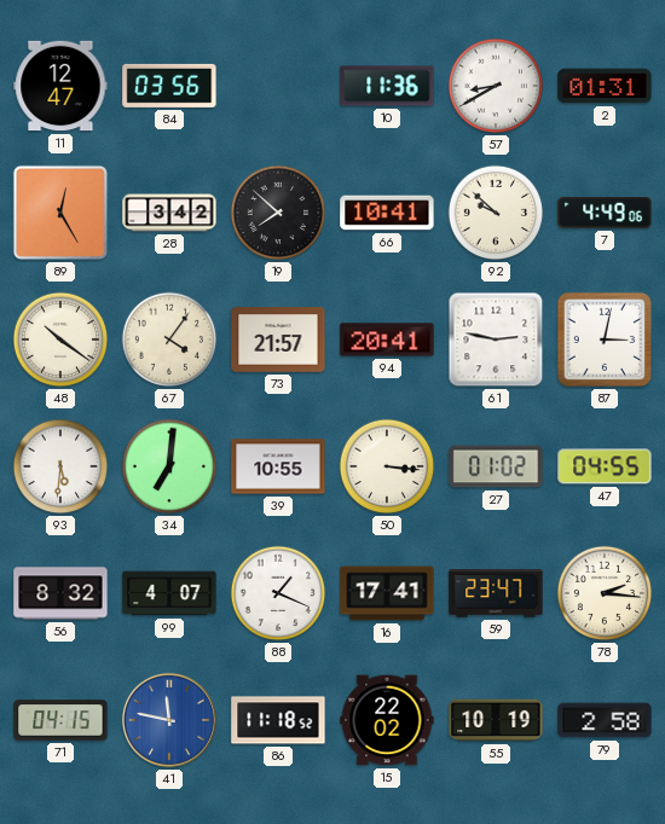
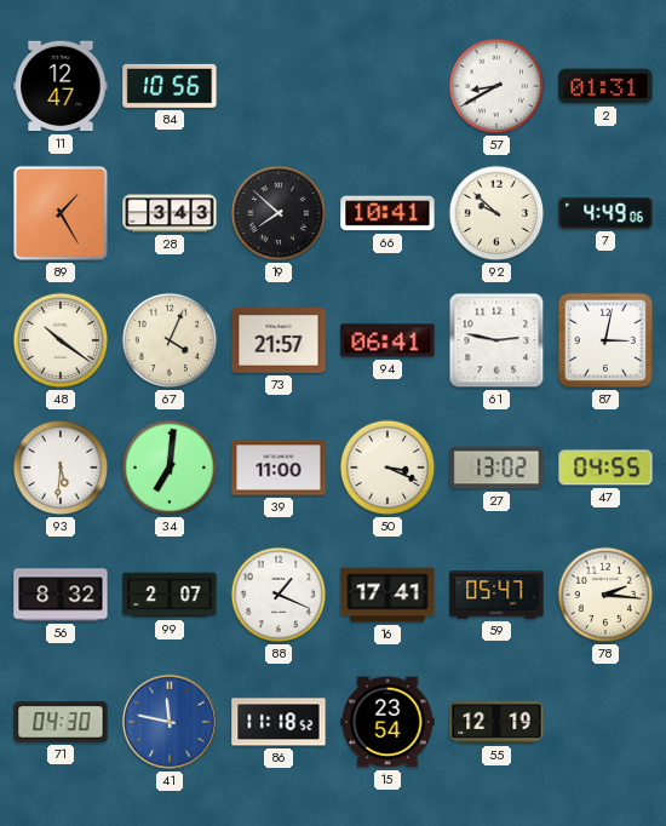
84: 03:56 -> 10:56 (170, 86)
10: 11:36 -> none (387, 86)
89: 12:25 -> 1:25 (61, 213)
28: 3:42 -> 3:43 (170, 213)
67: 4:06 -> 4:04 (170, 340)
94: 20:41 -> 06:41 (387, 340)
39: 10:55 -> 11:00 (279, 468)
50: 3:16 -> 3:19 (387, 468)
27: 01:02 -> 13:02 (496, 468)
99: 4:07 -> 2:07 (170, 595)
59: 23:47 -> 05:47 (496, 595)
71: 04:15 -> 04:30 (61, 722)
15: 22:02 -> 23:54 (387, 722)
55: 10:19 -> 12:19 (496, 722)
79: 2:58 -> none (605, 720)
